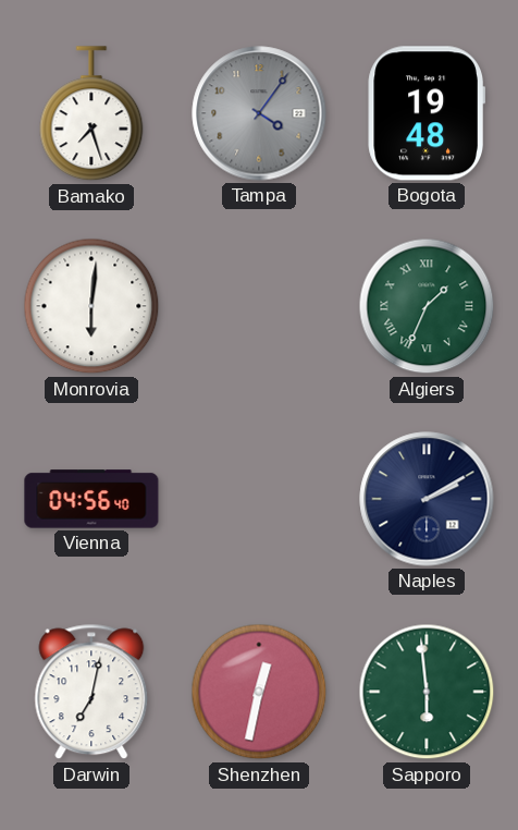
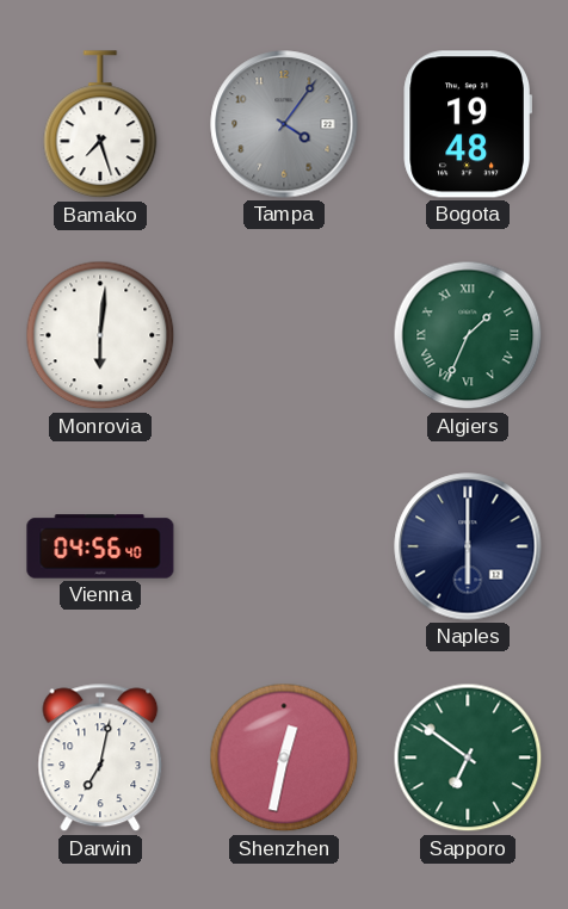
Naples: 2:10 -> 6:00 (468, 546)
Sapporo: 5:59 -> 6:51 (468, 758)
